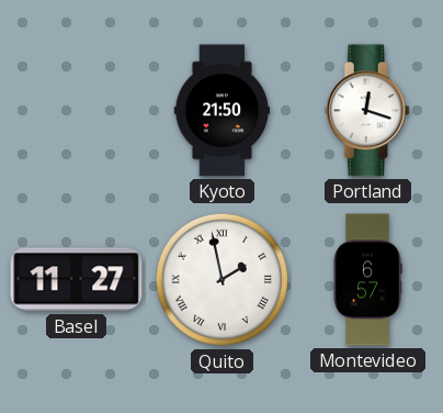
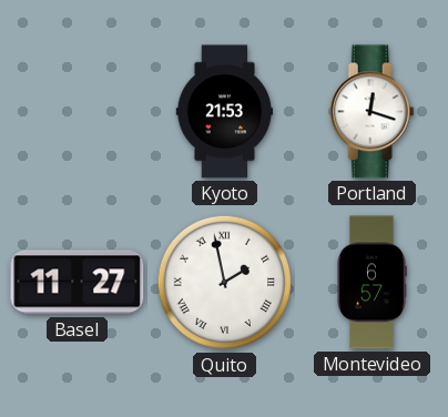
Kyoto: 21:50 -> 21:53 (225, 112)
